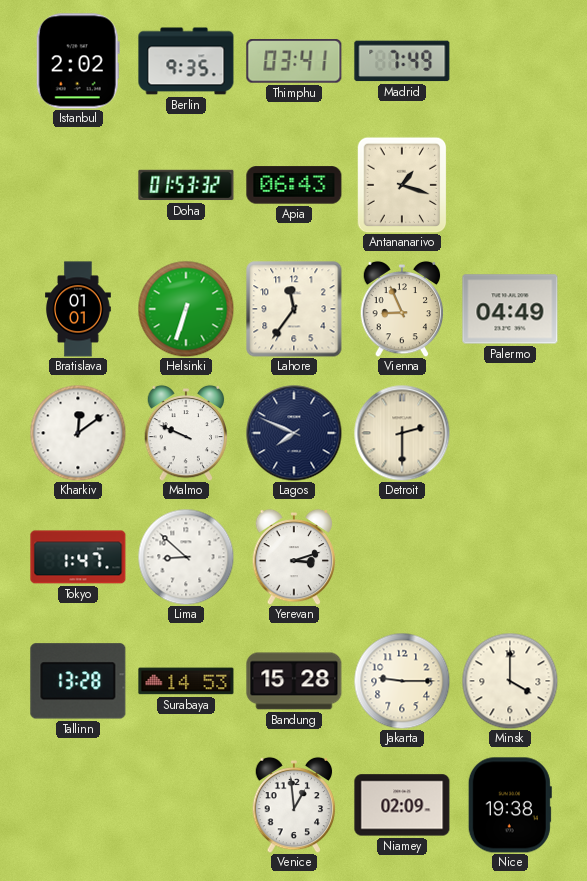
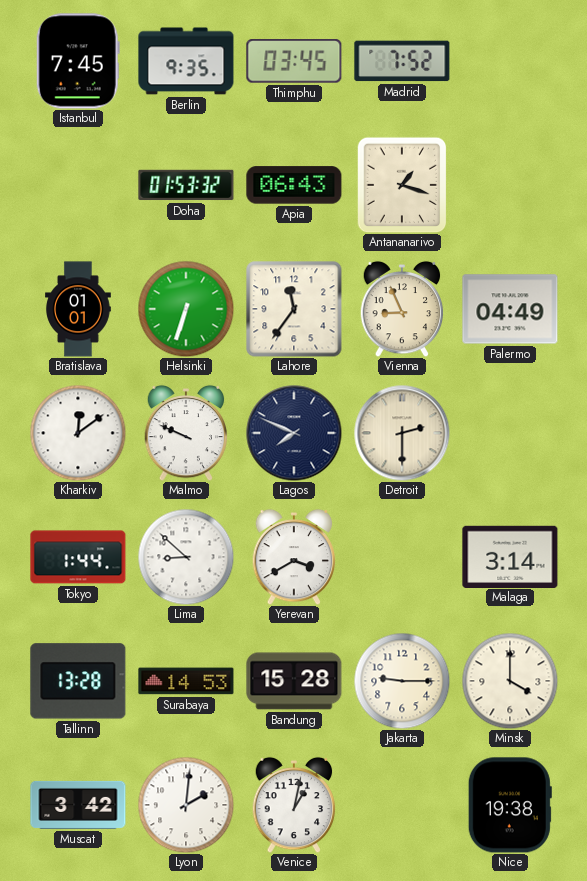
Istanbul: 2:02 -> 7:45 (78, 61)
Thimphu: 03:41 -> 03:45 (294, 61)
Madrid: 7:49 -> 7:52 (402, 61)
Tokyo: 1:47 -> 1:44 (78, 557)
Yerevan: 3:12 -> 3:40 (294, 557)
Malaga: none -> 3:14 (510, 556)
Muscat: none -> 3:42 (78, 805)
Lyon: none -> 2:01 (186, 805)
Venice: 12:59 -> 1:02 (294, 805)
Niamey: 02:09 -> none (402, 805)
